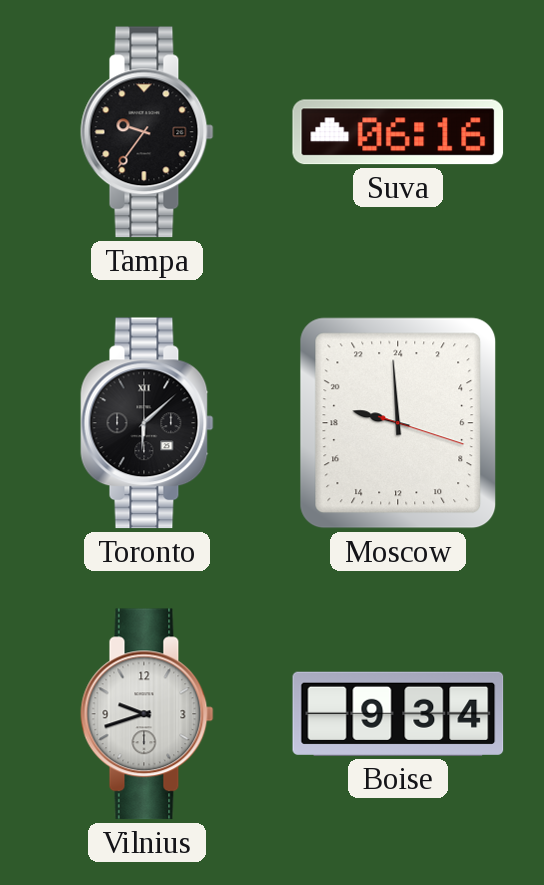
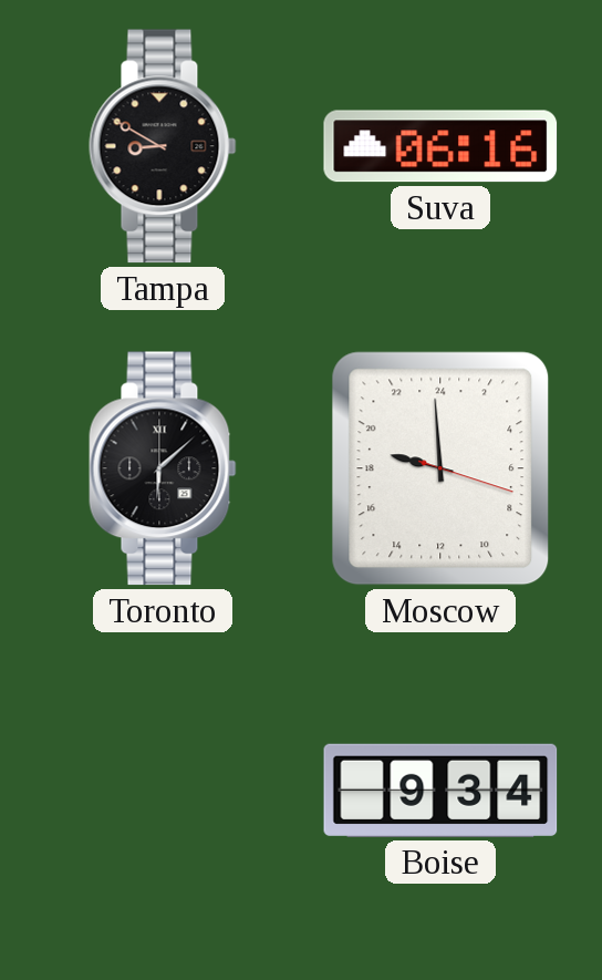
Tampa: 9:36 -> 8:50 (163, 146)
Vilnius: 9:42 -> none (147, 714)
